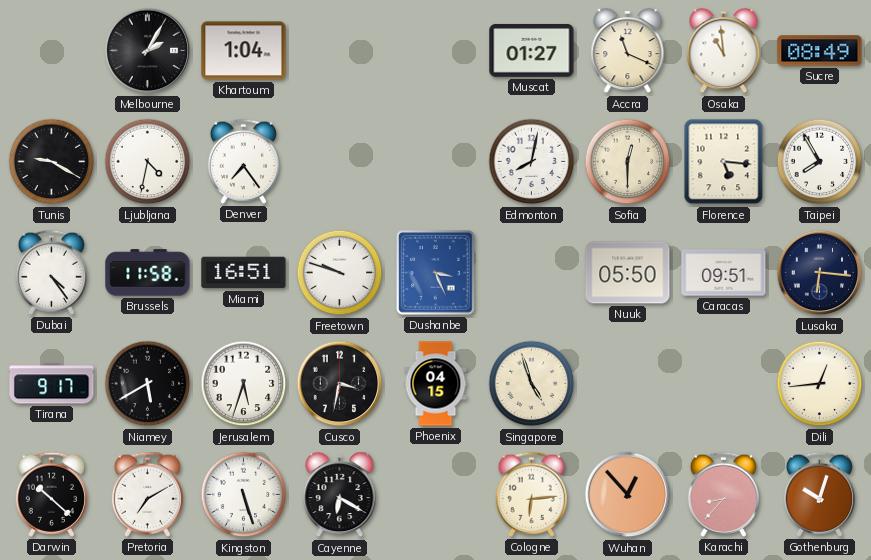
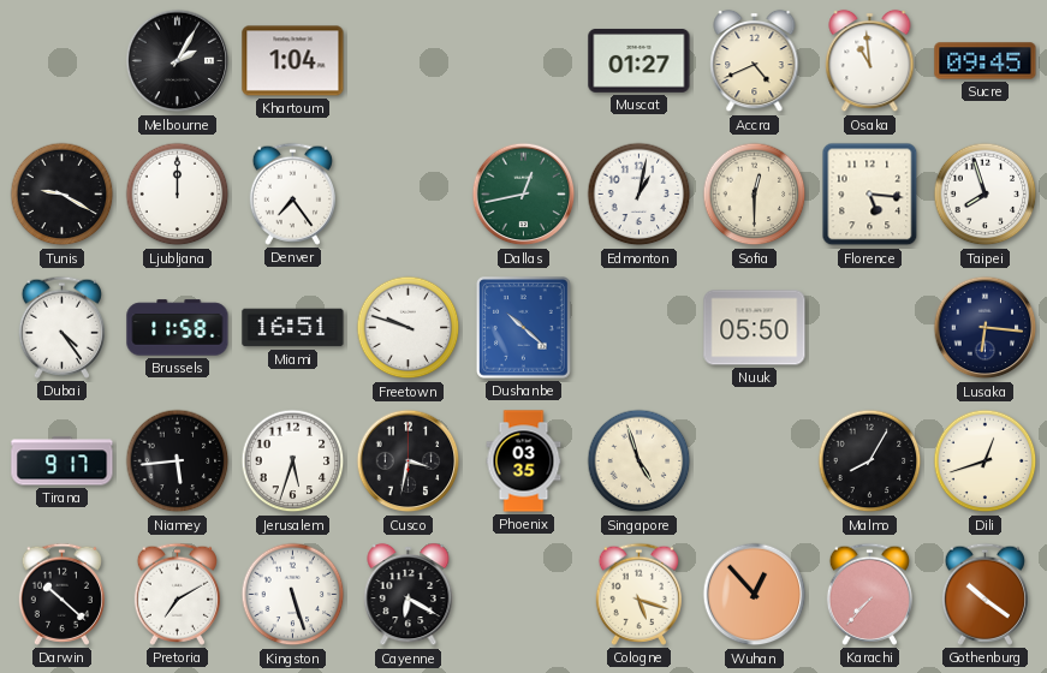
Accra: 11:19 -> 4:41 (755, 61)
Sucre: 08:49 -> 09:45 (986, 61)
Ljubljana: 4:32 -> 12:00 (178, 195)
Dallas: none -> 12:43 (524, 195)
Edmonton: 8:02 -> 1:02 (639, 195)
Taipei: 7:55 -> 7:57 (986, 195)
Dushanbe: 3:26 -> 10:22 (524, 328)
Caracas: 09:51 -> none (724, 273)
Niamey: 5:40 -> 5:44 (178, 461)
Phoenix: 04:15 -> 03:35 (524, 461)
Malmo: none -> 8:05 (870, 461)
Dili: 12:44 -> 12:42 (986, 461)
Cologne: 6:14 -> 5:18 (638, 594)
Karachi: 8:37 -> 7:37 (869, 594)
Gothenburg: 10:03 -> 10:21 (984, 594)
